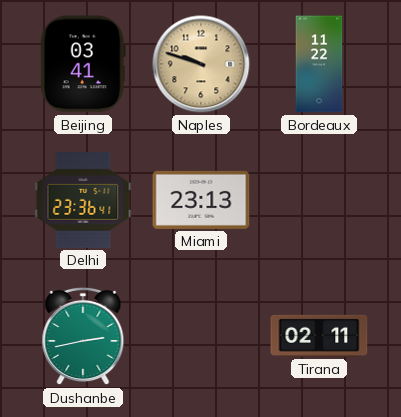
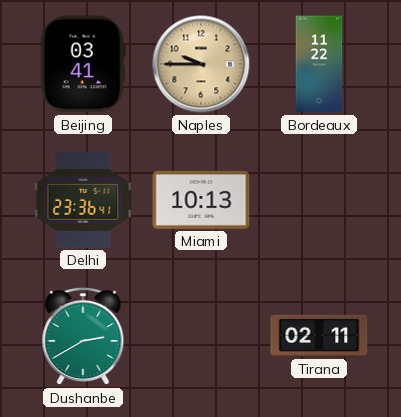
Naples: 9:48 -> 9:45 (201, 64)
Miami: 23:13 -> 10:13 (201, 200)
Dushanbe: 2:43 -> 2:40 (83, 336)
